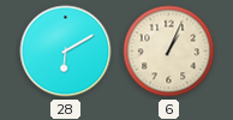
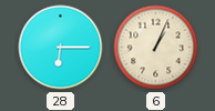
28: 6:10 -> 6:15 (61, 48)
